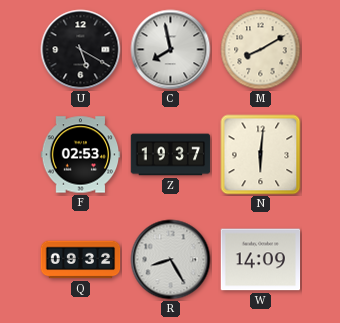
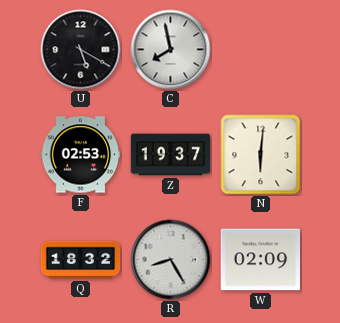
M: 8:10 -> none (261, 50)
Q: 09:32 -> 18:32 (81, 260)
W: 14:09 -> 02:09 (261, 260)
